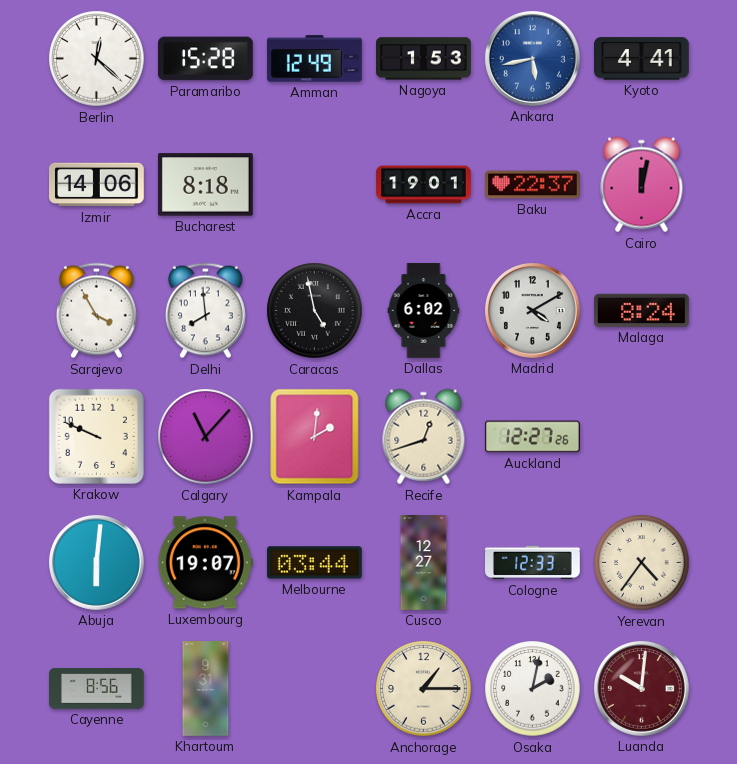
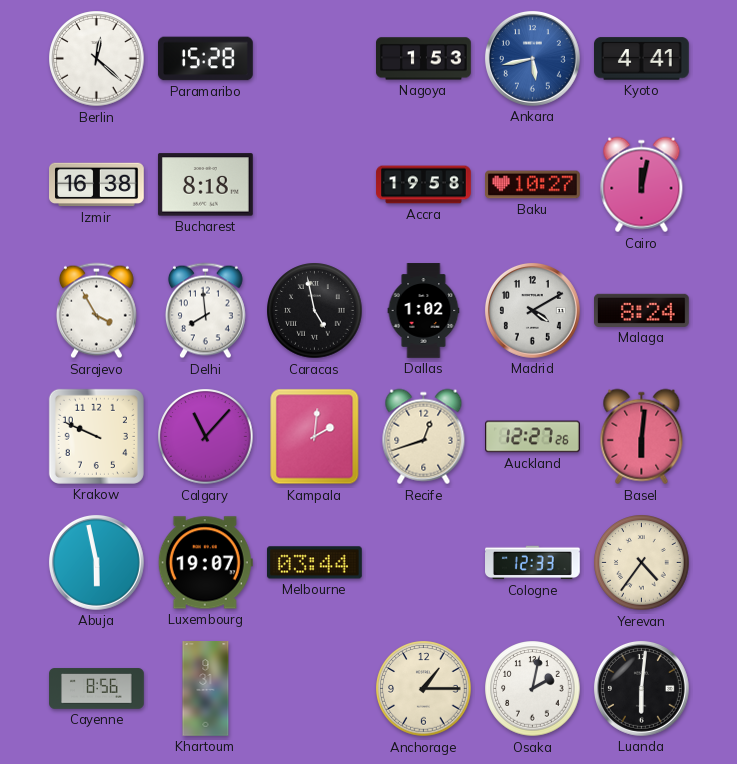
Amman: 12:49 -> none (315, 59)
Izmir: 14:06 -> 16:38 (97, 185)
Accra: 19:01 -> 19:58 (424, 185)
Baku: 22:37 -> 10:27 (533, 185)
Dallas: 6:02 -> 1:02 (424, 311)
Basel: none -> 6:01 (642, 437)
Abuja: 6:01 -> 5:58 (96, 562)
Cusco: 12:27 -> none (424, 563)
Luanda: 10:01 -> 6:01 (641, 688)
Luanda dial: burgundy -> black (641, 688)
